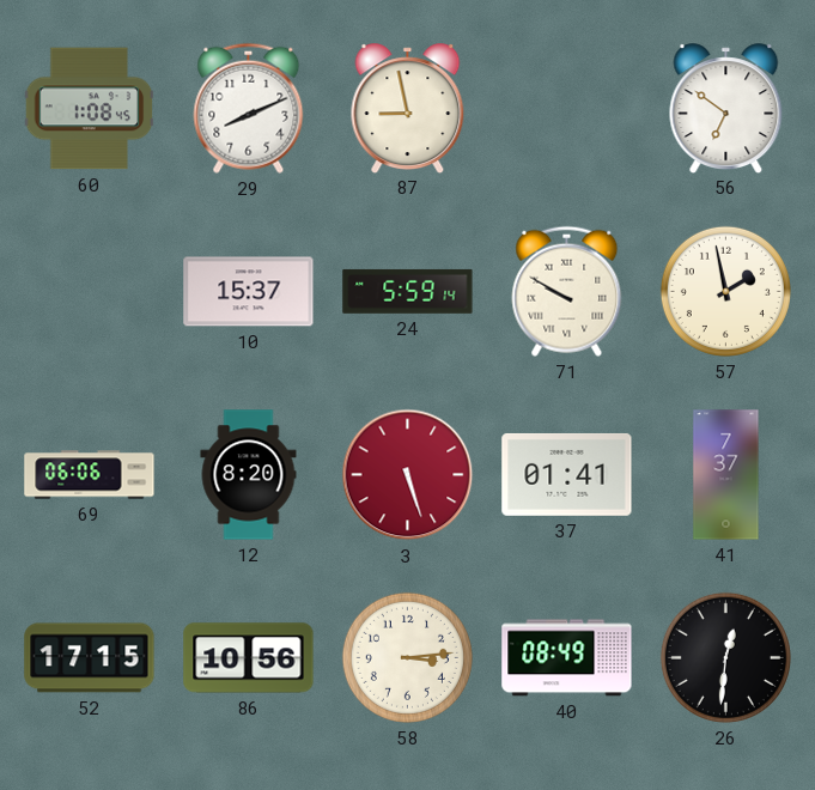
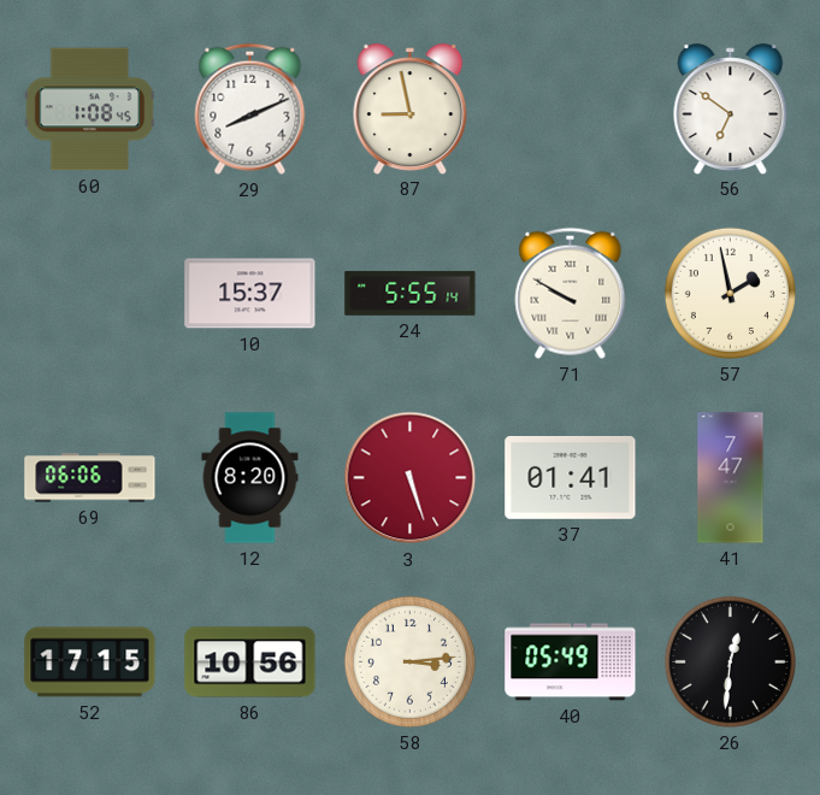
24: 5:59 -> 5:55 (411, 293)
41: 7:37 -> 7:47 (731, 478)
40: 08:49 -> 05:49 (571, 662)
